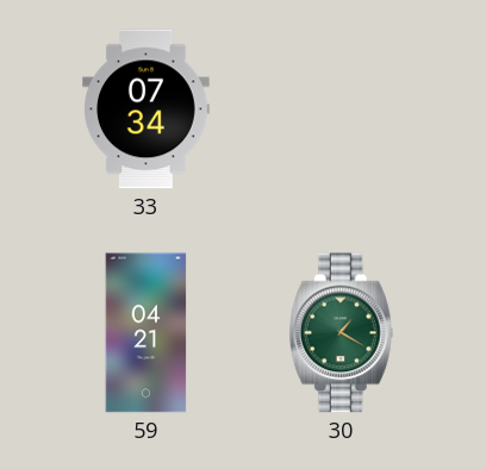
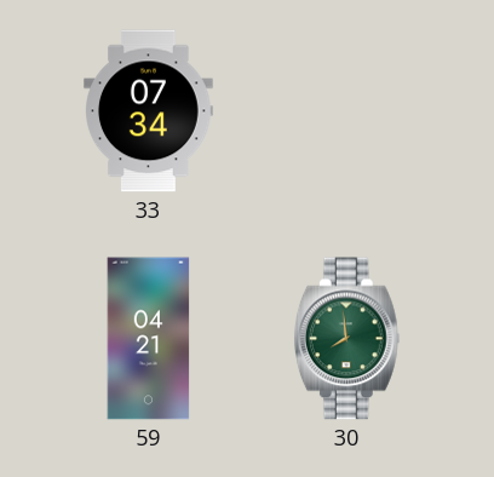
30: 1:20 -> 7:59 (346, 339)
